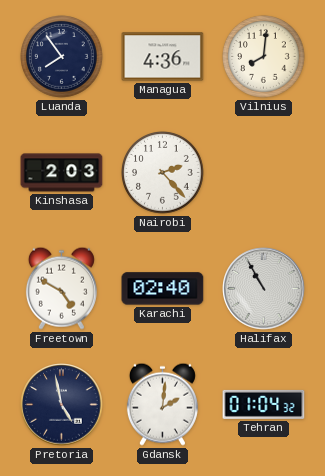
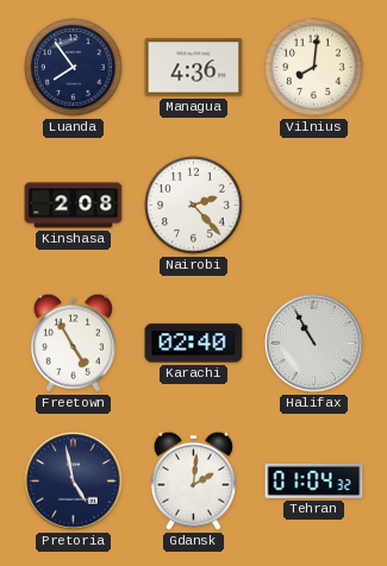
Kinshasa: 2:03 -> 2:08 (74, 206)
Freetown: 4:50 -> 4:55 (73, 342)
